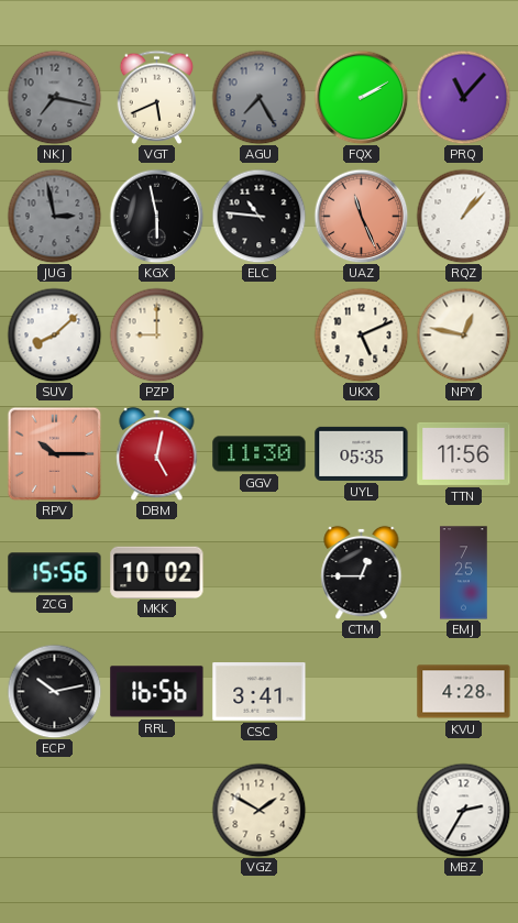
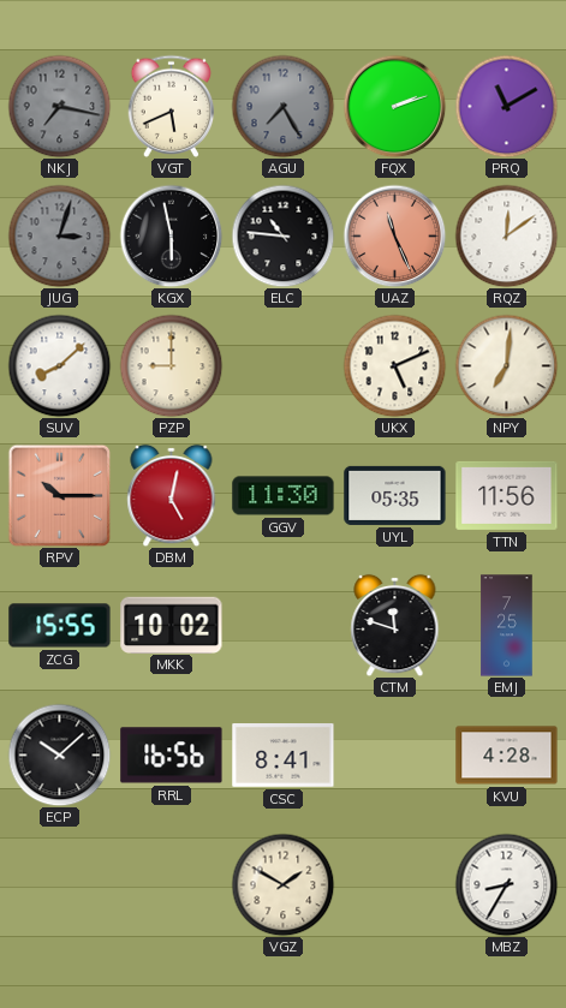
FQX: 2:10 -> 2:12 (394, 106)
PRQ: 11:07 -> 11:10 (506, 106)
JUG: 2:58 -> 3:03 (59, 235)
RQZ: 1:07 -> 12:09 (506, 235)
NPY: 12:47 -> 7:01 (506, 365)
ZCG: 15:56 -> 15:55 (60, 626)
CTM: 12:45 -> 11:48 (395, 625)
ECP: 10:13 -> 10:08 (59, 754)
CSC: 3:41 -> 8:41 (284, 756)
MBZ: 2:35 -> 8:35 (506, 884)
